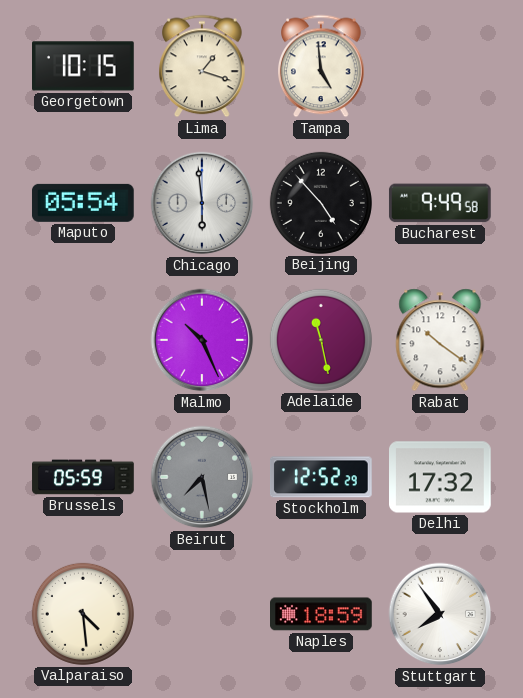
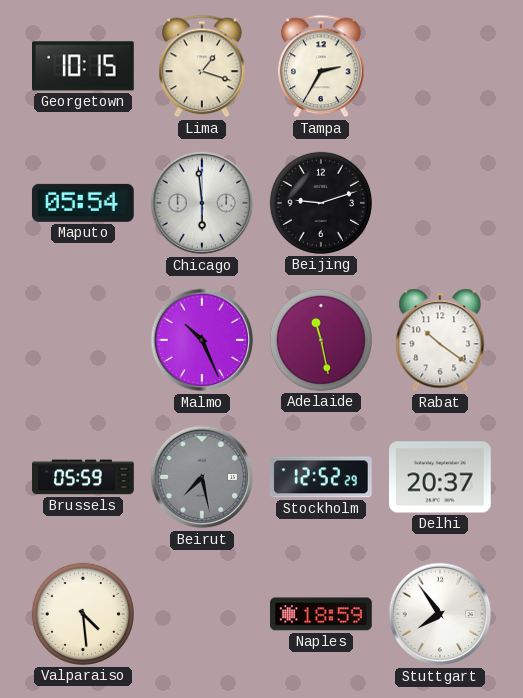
Tampa: 4:59 -> 2:35 (322, 66)
Beijing: 4:53 -> 9:12 (321, 203)
Bucharest: 9:49 -> none (440, 203)
Delhi: 17:32 -> 20:37 (441, 477)
